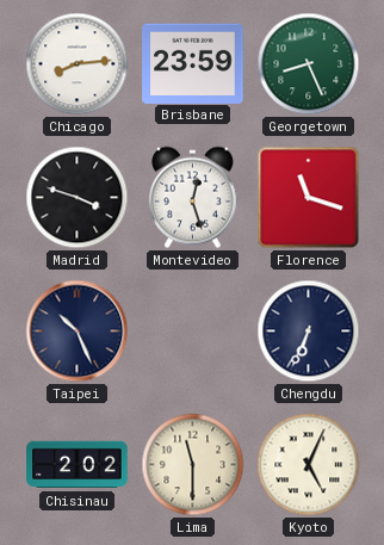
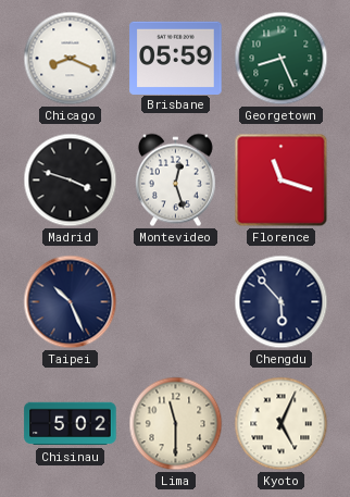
Chicago: 8:14 -> 8:19 (71, 59)
Brisbane: 23:59 -> 05:59 (176, 58)
Chengdu: 6:34 -> 5:53 (282, 302)
Chisinau: 2:02 -> 5:02 (71, 424)
